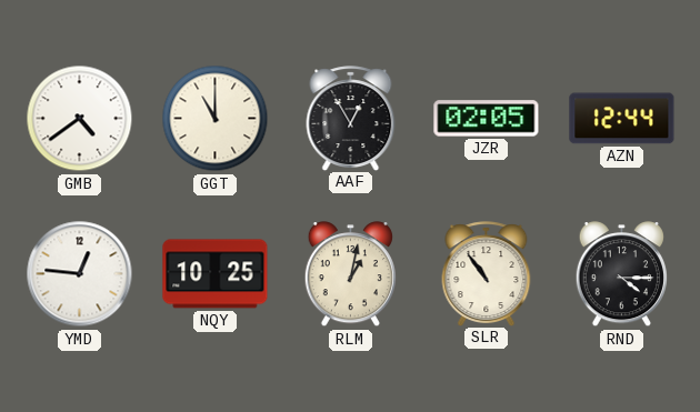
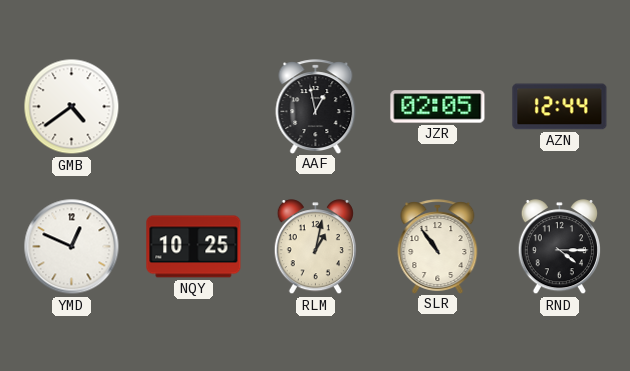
GGT: 11:00 -> none (216, 119)
AAF: 12:55 -> 12:58 (316, 106)
YMD: 12:46 -> 12:49 (72, 247)
